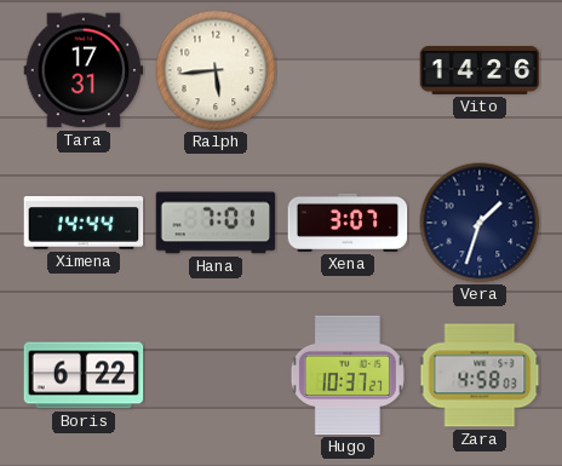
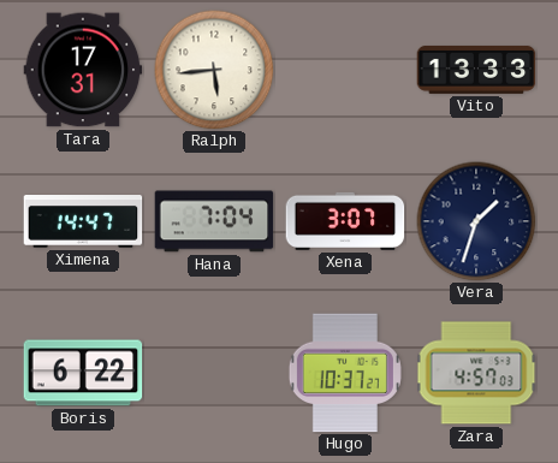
Vito: 14:26 -> 13:33 (476, 70)
Ximena: 14:44 -> 14:47 (83, 222)
Hana: 7:01 -> 7:04 (214, 221)
Zara: 4:58 -> 4:57 (476, 373)
